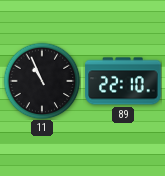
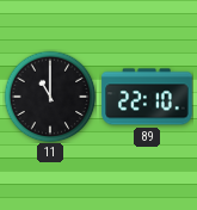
11: 10:56 -> 11:00 (50, 97)
